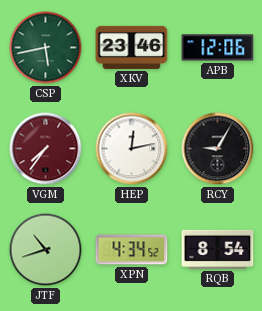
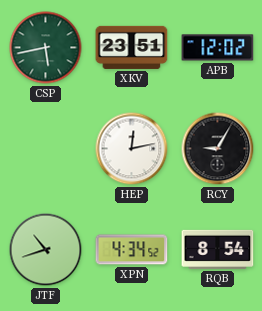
XKV: 23:46 -> 23:51 (132, 47)
APB: 12:06 -> 12:02 (218, 48)
VGM: 7:36 -> none (46, 149)
